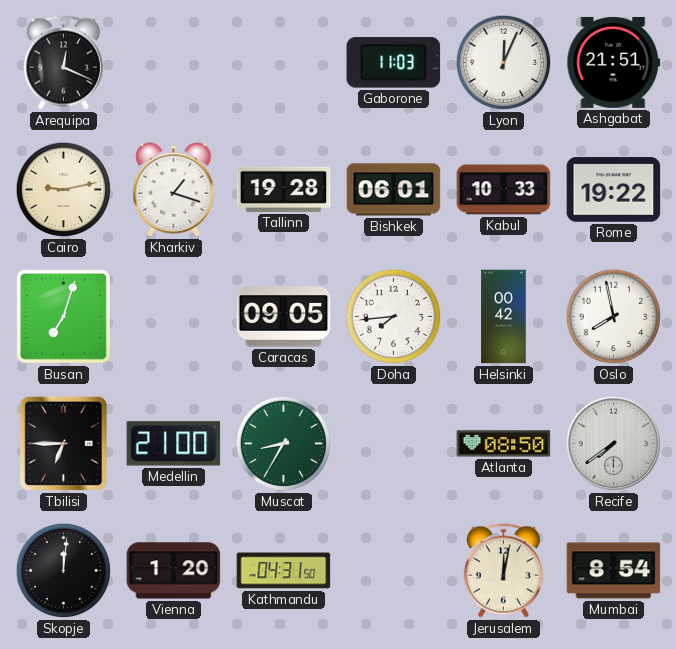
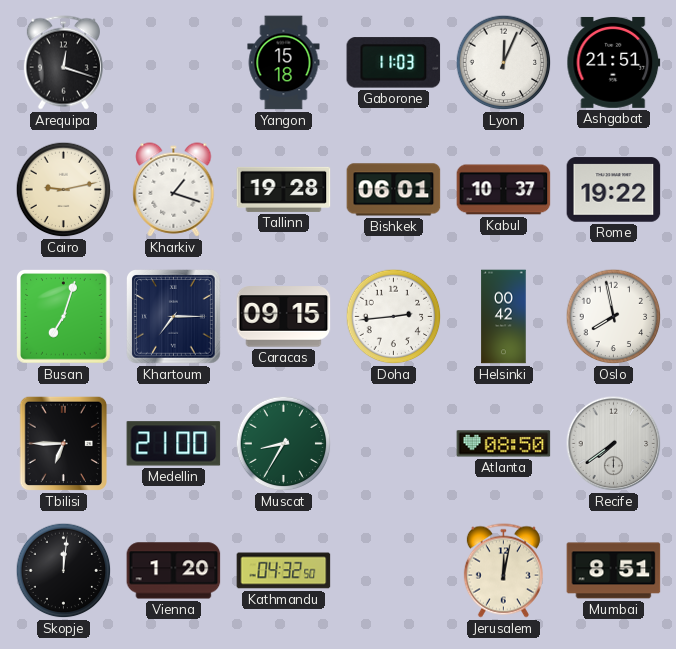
Arequipa: 12:19 -> 12:18 (63, 63)
Yangon: none -> 15:18 (284, 63)
Kabul: 10:33 -> 10:37 (504, 190)
Khartoum: none -> 7:15 (174, 317)
Caracas: 09:05 -> 09:15 (284, 317)
Doha: 7:44 -> 2:44 (394, 317)
Kathmandu: 04:31 -> 04:32 (284, 571)
Mumbai: 8:54 -> 8:51 (614, 571)
